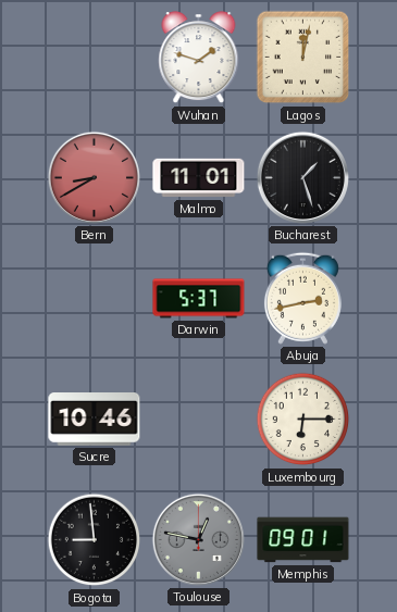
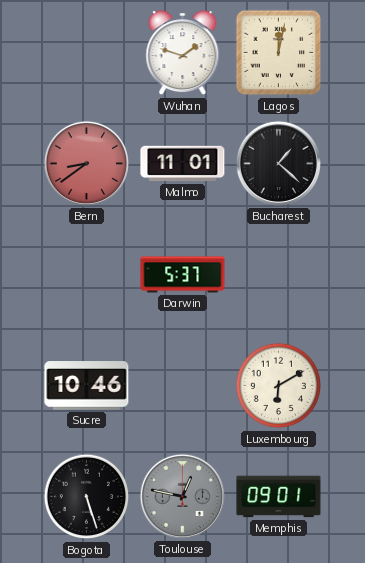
Bern: 8:40 -> 8:39 (86, 163)
Bucharest: 1:27 -> 1:22 (278, 163)
Abuja: 2:43 -> none (302, 298)
Luxembourg: 6:15 -> 6:10 (279, 386)
Bogota: 8:59 -> 5:27 (87, 497)
